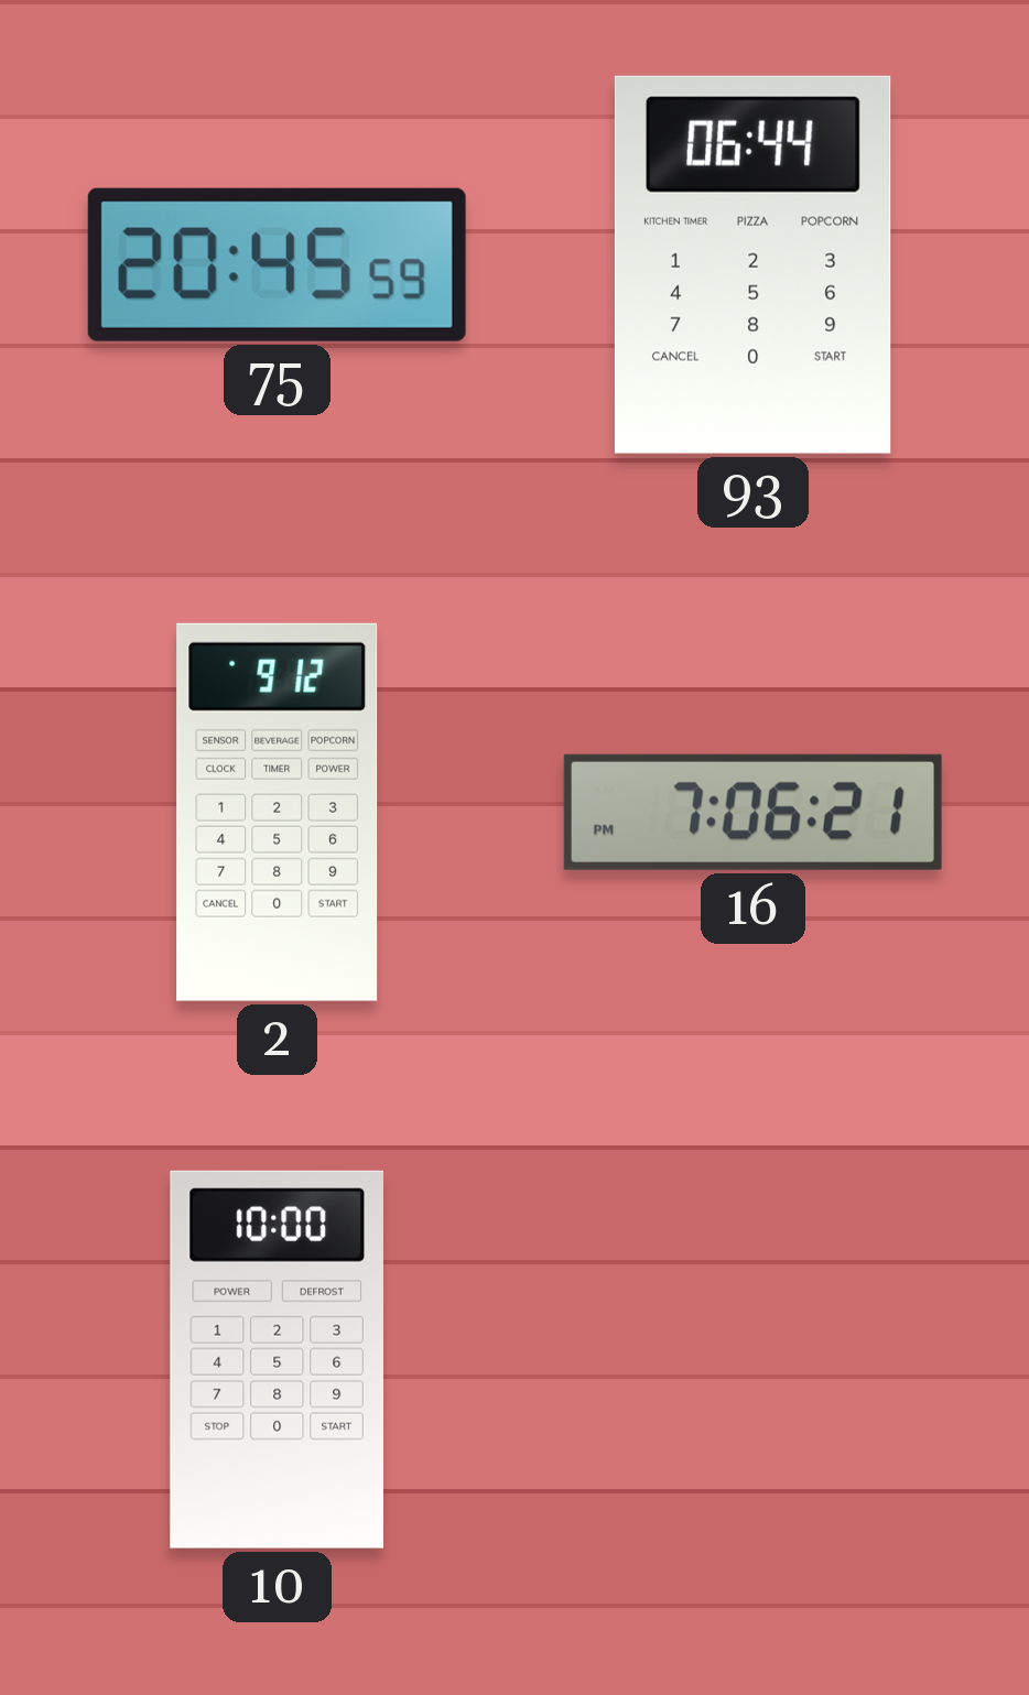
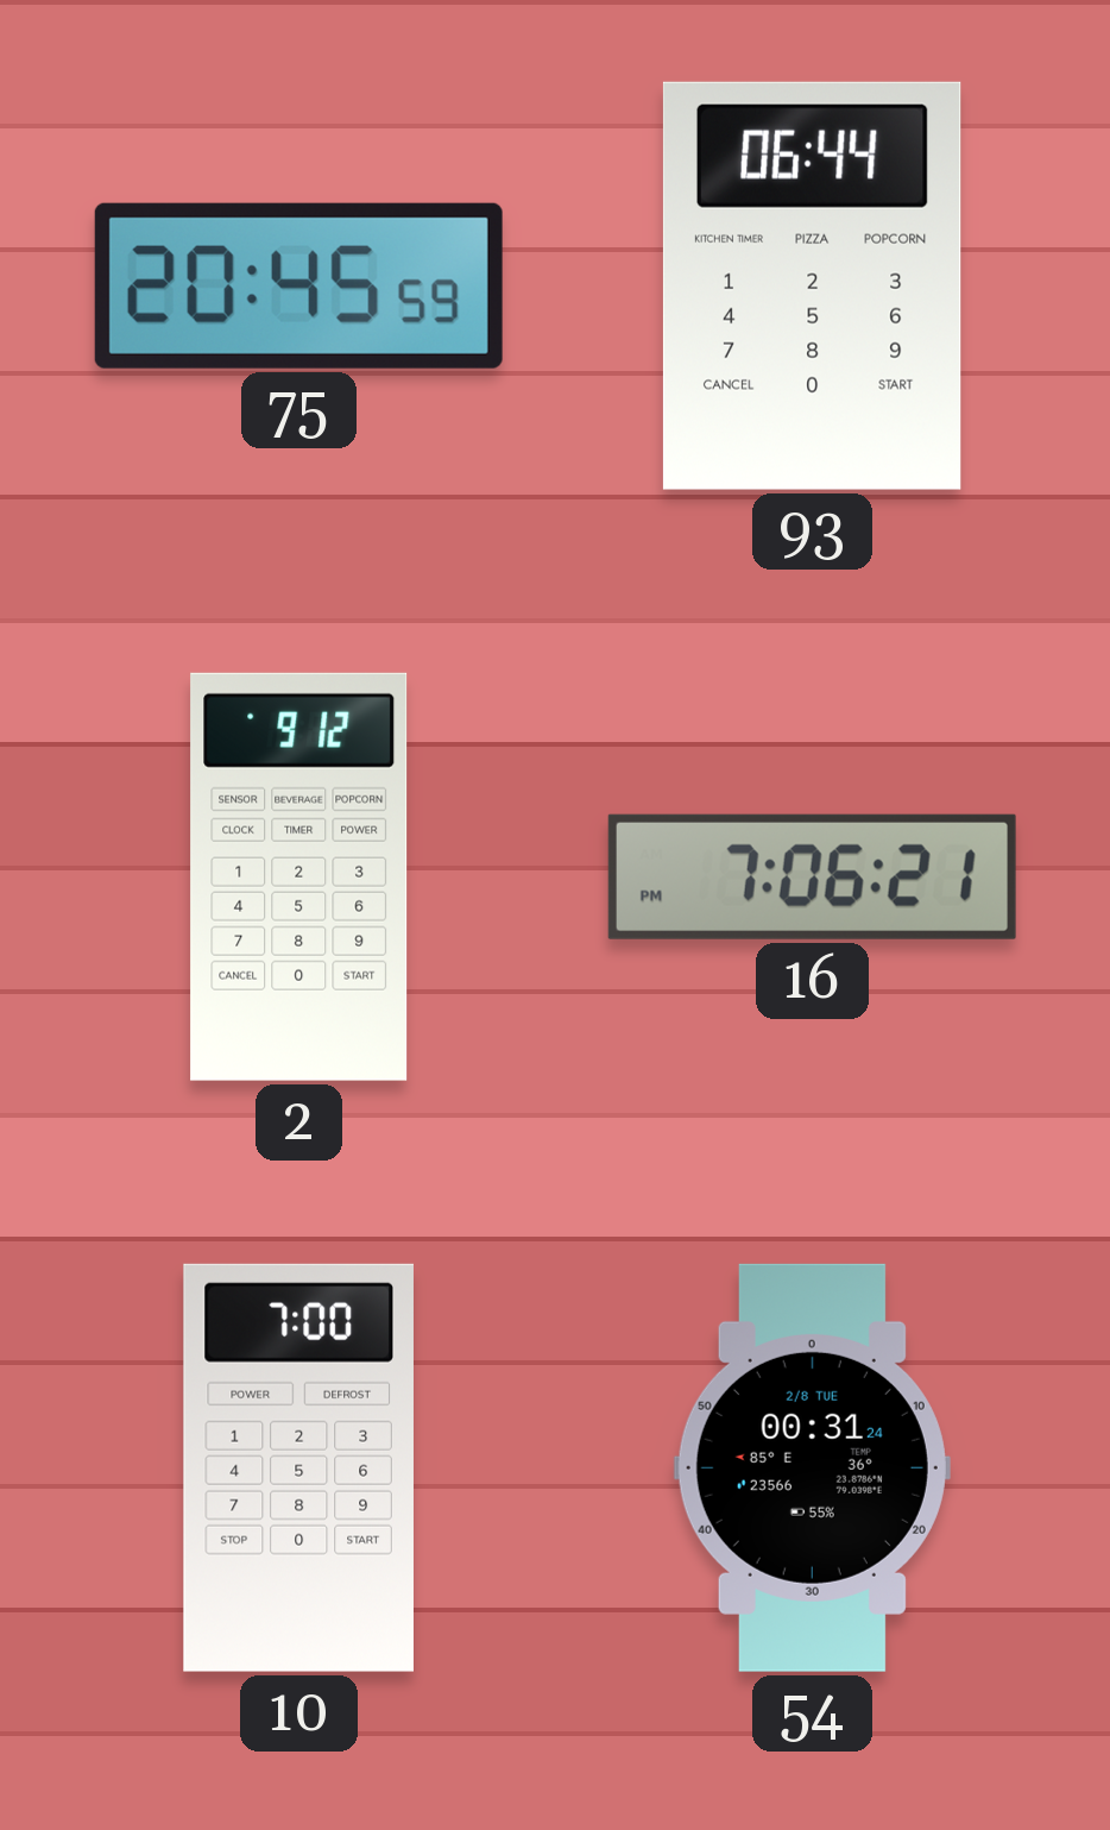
10: 10:00 -> 7:00 (298, 1467)
54: none -> 00:31 (812, 1467)
